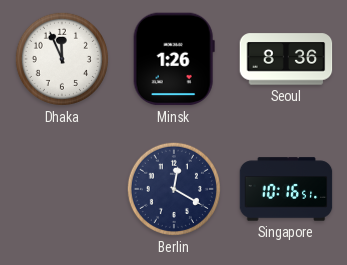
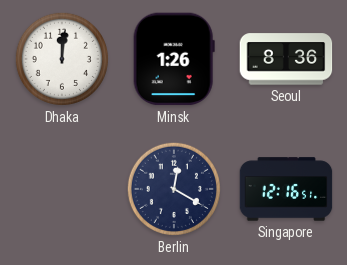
Dhaka: 11:56 -> 12:01 (62, 59)
Singapore: 10:16 -> 12:16 (286, 189)
